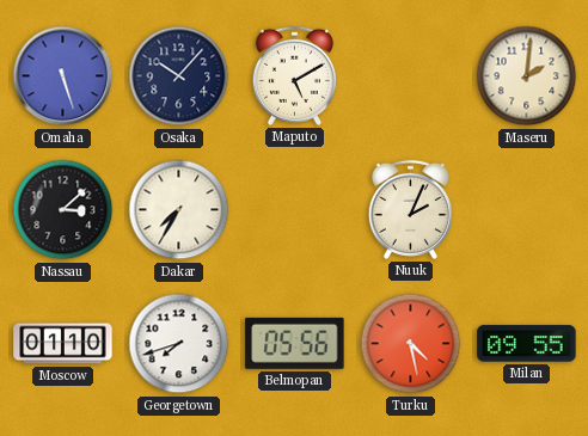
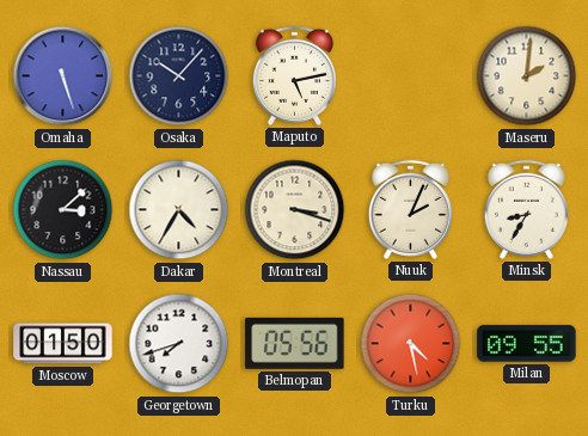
Maputo: 5:10 -> 5:13 (294, 75)
Dakar: 7:35 -> 4:35 (179, 210)
Montreal: none -> 3:18 (295, 210)
Minsk: none -> 8:35 (526, 209)
Moscow: 01:10 -> 01:50 (63, 344)
